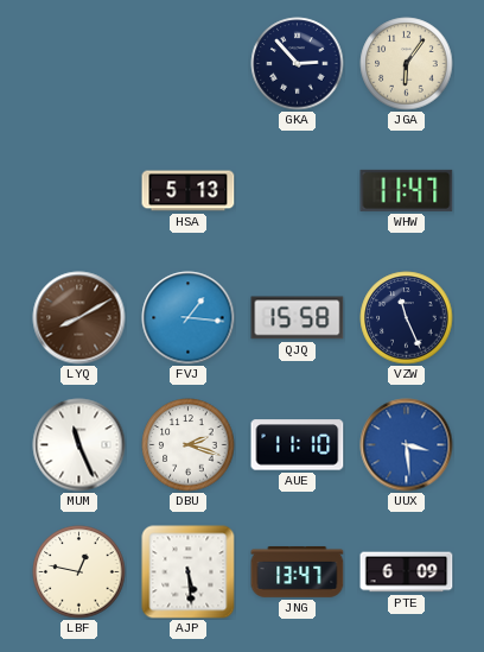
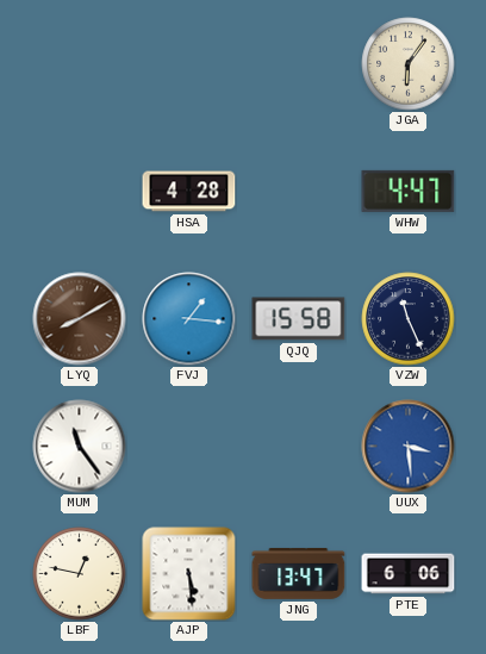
GKA: 2:53 -> none (298, 64)
HSA: 5:13 -> 4:28 (189, 192)
WHW: 11:47 -> 4:47 (409, 191)
MUM: 11:26 -> 11:24 (80, 447)
DBU: 2:18 -> none (189, 445)
AUE: 11:10 -> none (298, 445)
PTE: 6:09 -> 6:06 (409, 574)
